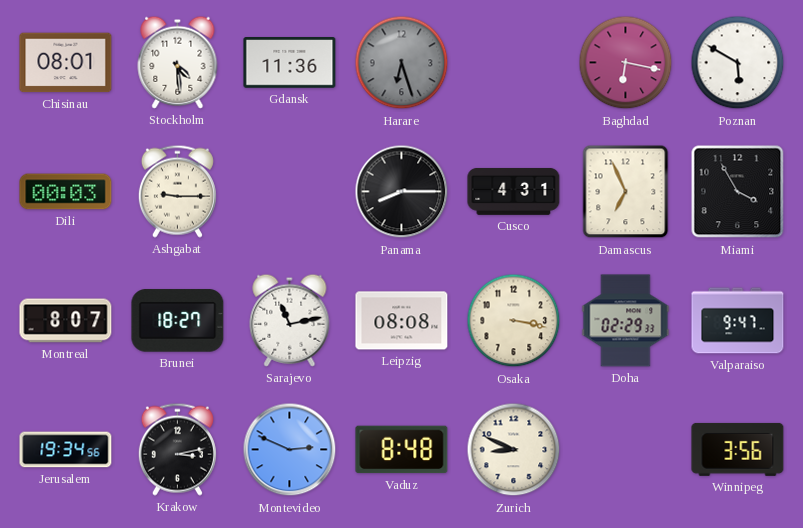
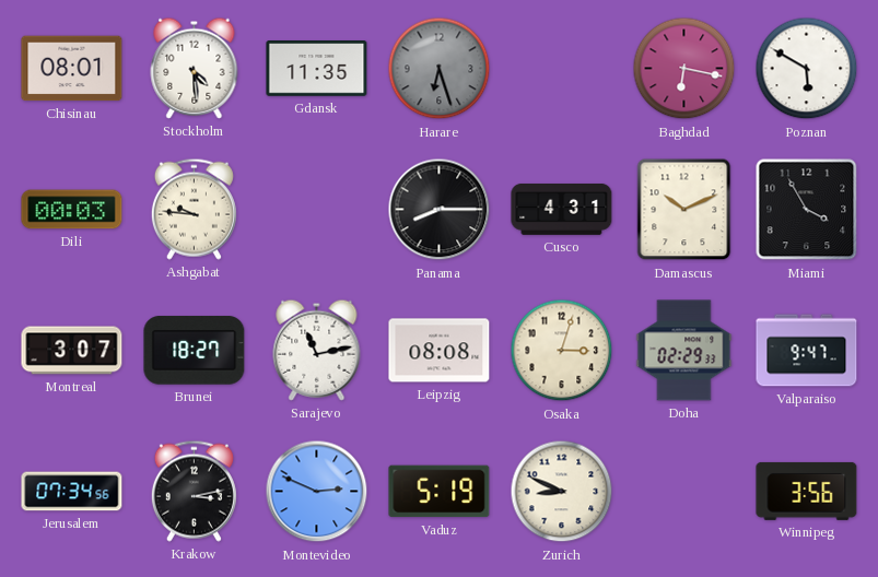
Gdansk: 11:36 -> 11:35 (317, 69)
Ashgabat: 9:15 -> 9:46 (194, 209)
Damascus: 6:56 -> 10:11 (684, 210)
Montreal: 8:07 -> 3:07 (72, 351)
Osaka: 3:17 -> 3:03 (562, 351)
Jerusalem: 19:34 -> 07:34 (72, 492)
Vaduz: 8:48 -> 5:19 (440, 492)
